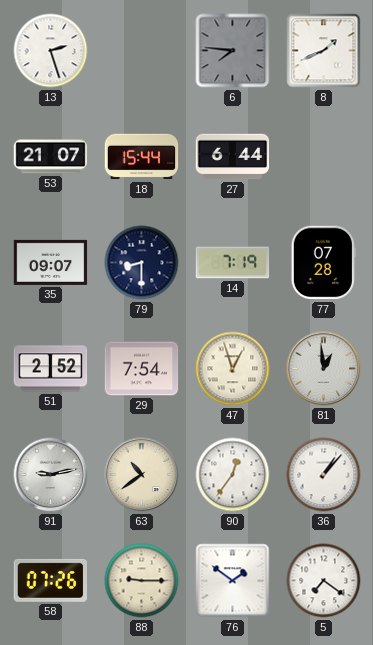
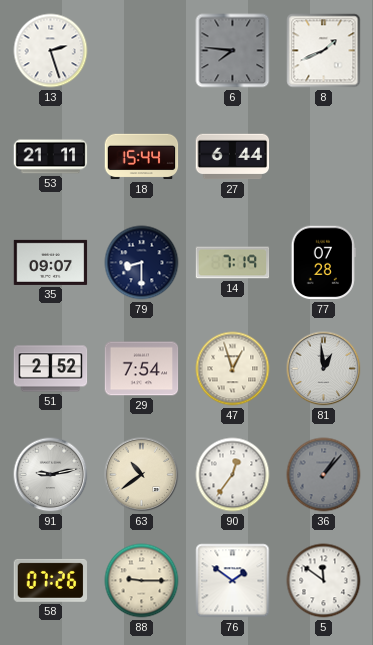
53: 21:07 -> 21:11 (51, 157)
36 dial: white -> grey (324, 475)
5: 7:21 -> 11:51 (324, 581)
